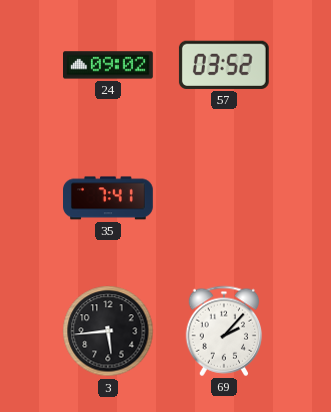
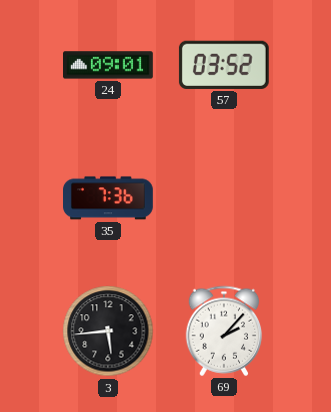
24: 09:02 -> 09:01 (109, 65)
35: 7:41 -> 7:36 (109, 198)
